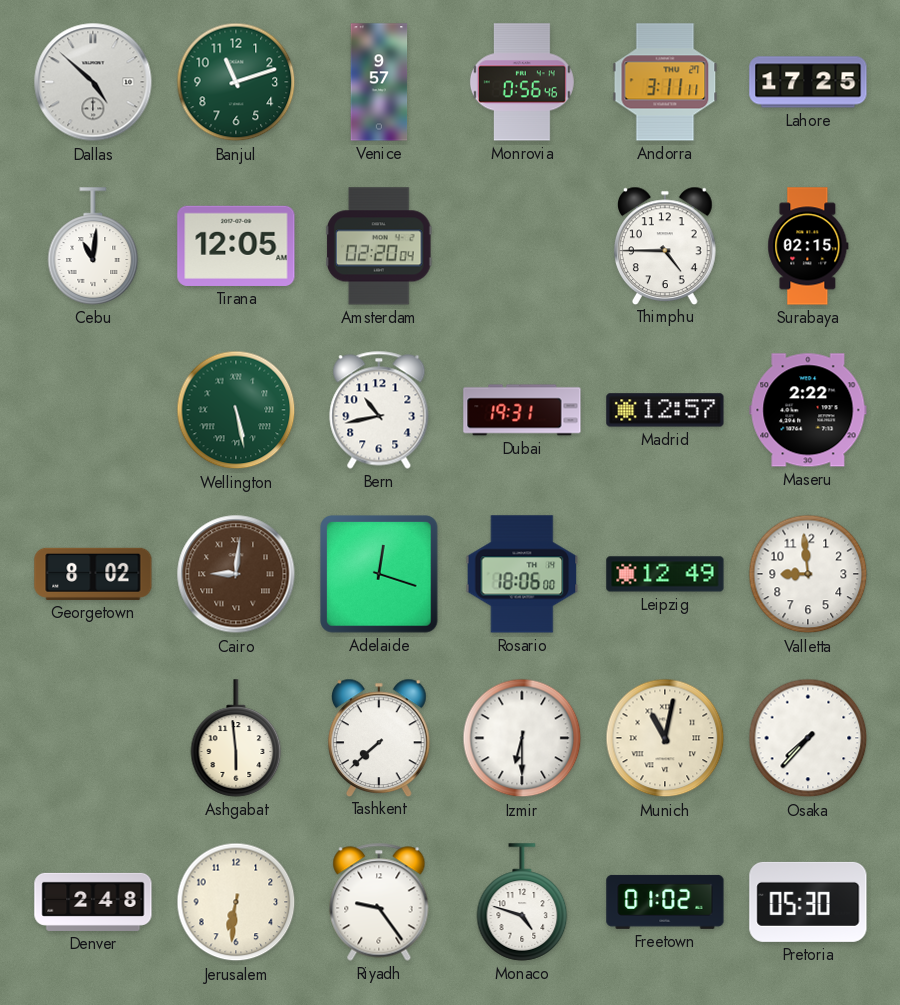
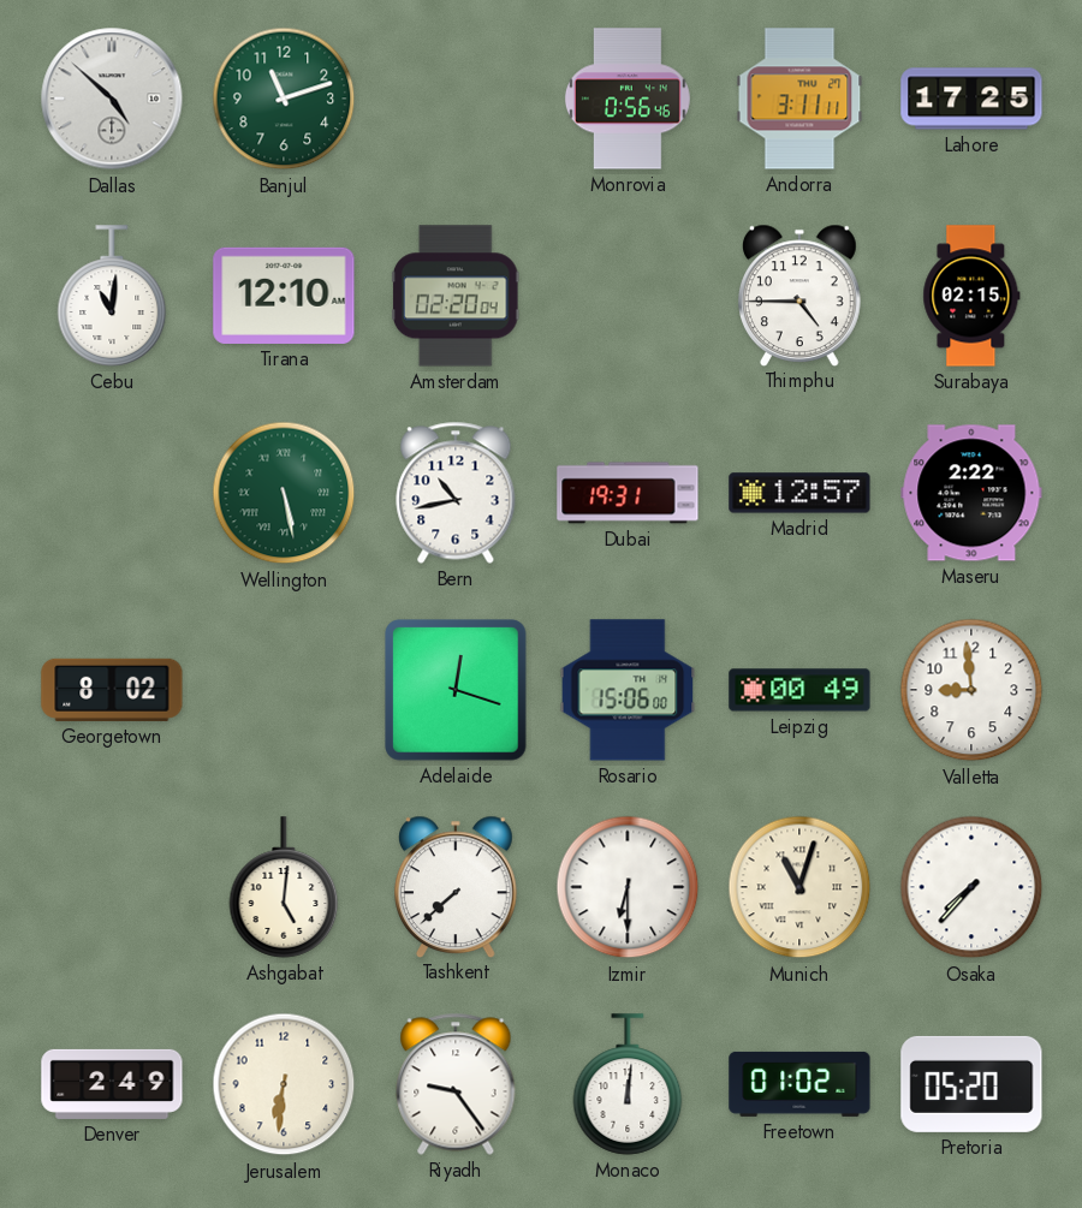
Venice: 9:57 -> none (379, 82)
Tirana: 12:05 -> 12:10 (284, 296)
Cairo: 9:01 -> none (236, 574)
Rosario: 18:06 -> 15:06 (628, 690)
Leipzig: 12:49 -> 00:49 (799, 690)
Ashgabat: 5:59 -> 5:01 (284, 887)
Munich: 11:02 -> 11:03 (799, 887)
Denver: 2:48 -> 2:49 (112, 1084)
Monaco: 4:48 -> 12:01 (628, 1084)
Pretoria: 05:30 -> 05:20 (971, 1084)
